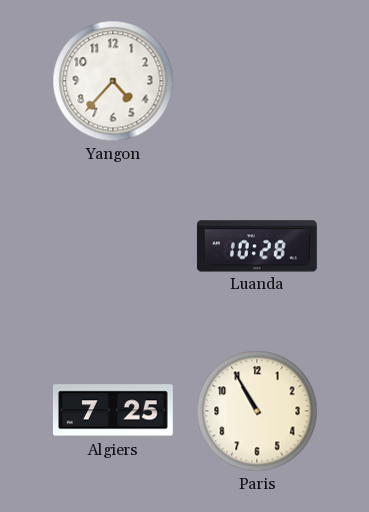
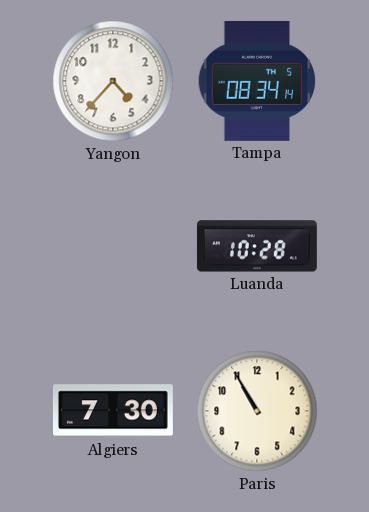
Tampa: none -> 08:34 (257, 81)
Algiers: 7:25 -> 7:30 (113, 411)
